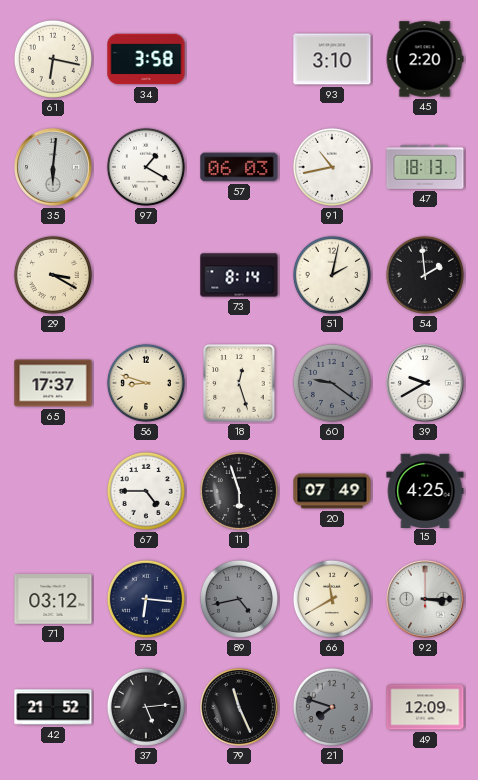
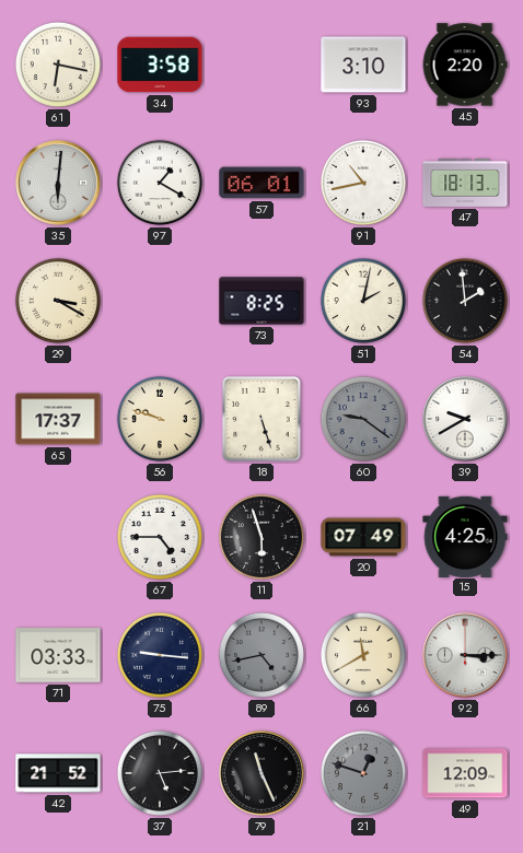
57: 06:03 -> 06:01 (261, 183)
73: 8:14 -> 8:25 (261, 301)
56: 8:48 -> 9:48 (160, 419)
18: 12:27 -> 5:27 (261, 419)
71: 03:12 -> 03:33 (58, 655)
75: 6:16 -> 9:16 (160, 655)
21: 7:48 -> 12:48 (363, 773)
